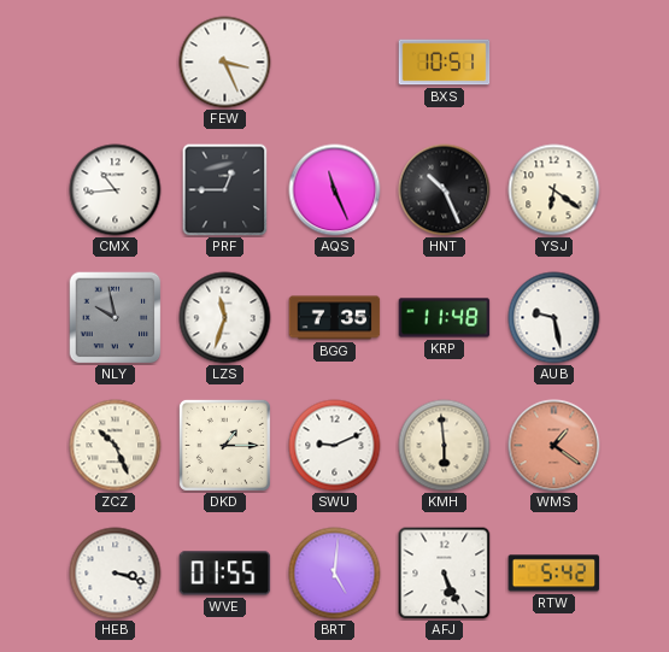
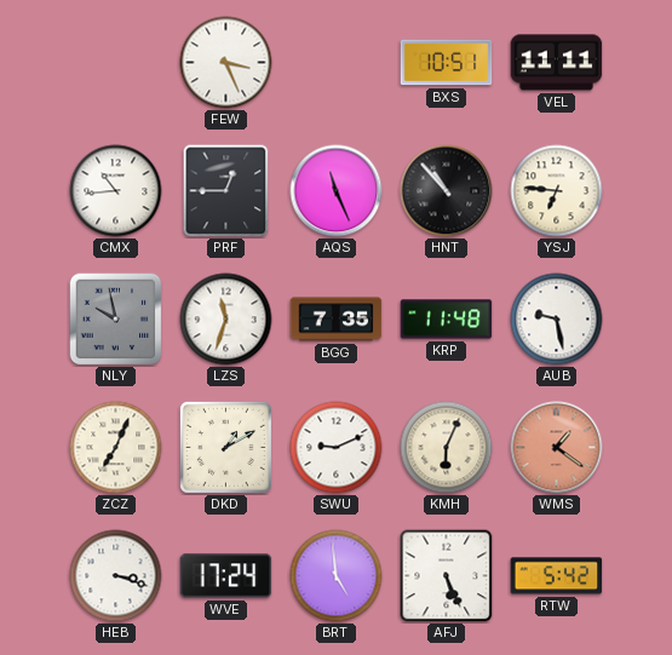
VEL: none -> 11:11 (557, 63)
HNT: 10:26 -> 10:53 (447, 191)
YSJ: 6:21 -> 6:46 (557, 191)
ZCZ: 10:26 -> 7:04 (116, 448)
DKD: 1:15 -> 1:10 (225, 447)
KMH: 5:59 -> 6:04 (447, 448)
WVE: 01:55 -> 17:24 (226, 576)
BRT: 5:01 -> 4:59 (337, 576)
